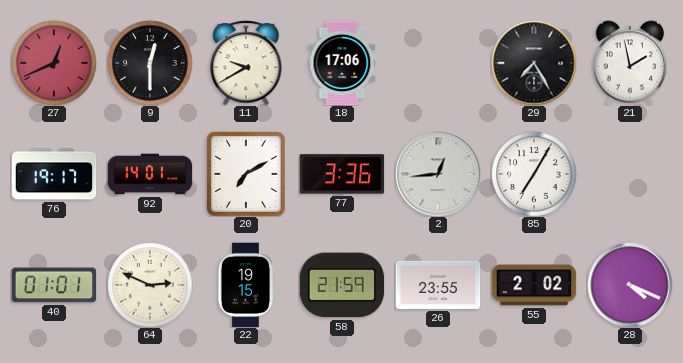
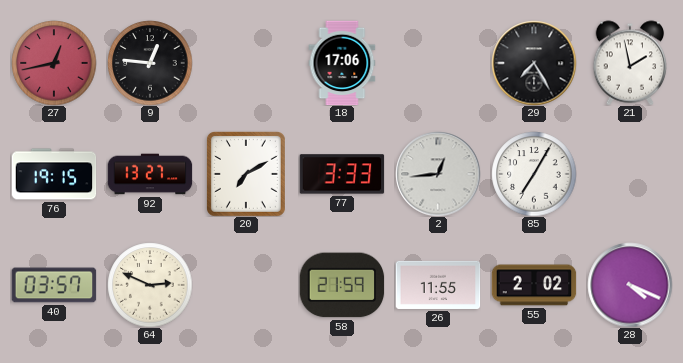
27: 12:41 -> 12:43 (54, 63)
9: 12:30 -> 12:46 (150, 63)
11: 9:40 -> none (246, 63)
76: 19:17 -> 19:15 (54, 174)
92: 14:01 -> 13:27 (150, 174)
77: 3:36 -> 3:33 (342, 174)
40: 01:01 -> 03:57 (54, 285)
22: 19:15 -> none (245, 285)
26: 23:55 -> 11:55 (438, 285)
